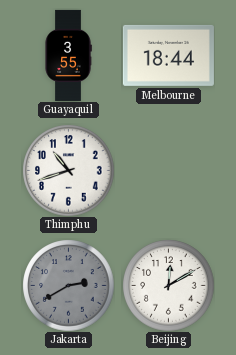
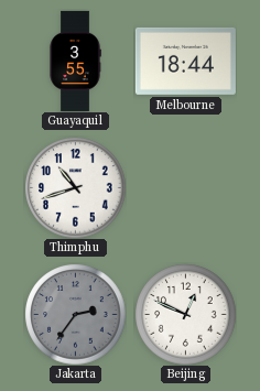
Jakarta: 2:40 -> 2:36 (75, 314)
Beijing: 12:10 -> 12:49 (185, 314)
